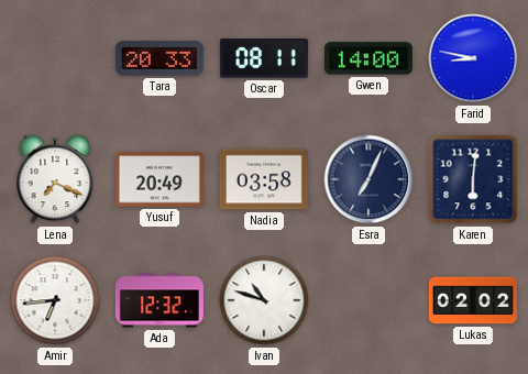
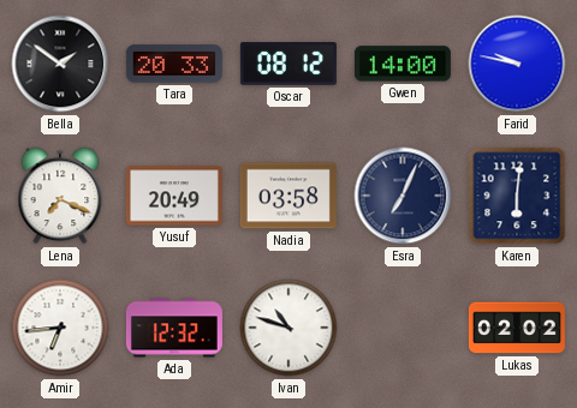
Bella: none -> 1:51 (60, 64)
Oscar: 08:11 -> 08:12 (288, 64)
Farid: 8:47 -> 9:47 (517, 64)
